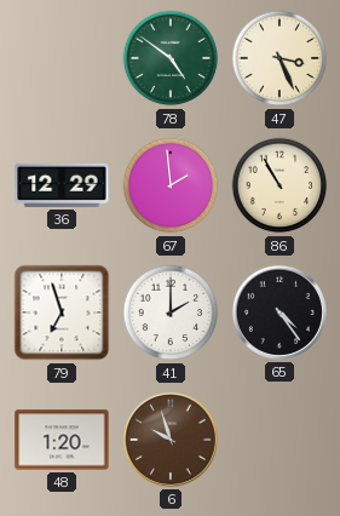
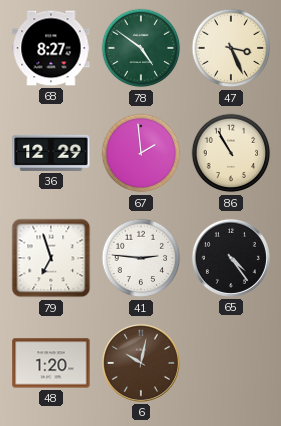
68: none -> 8:27 (51, 48)
41: 2:00 -> 2:46 (141, 258)
6: 9:57 -> 10:02 (141, 363)
